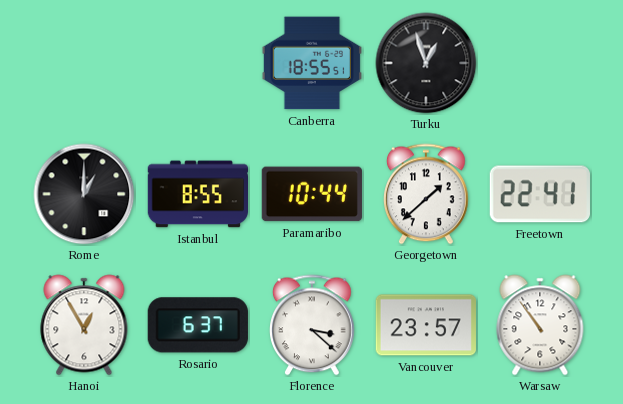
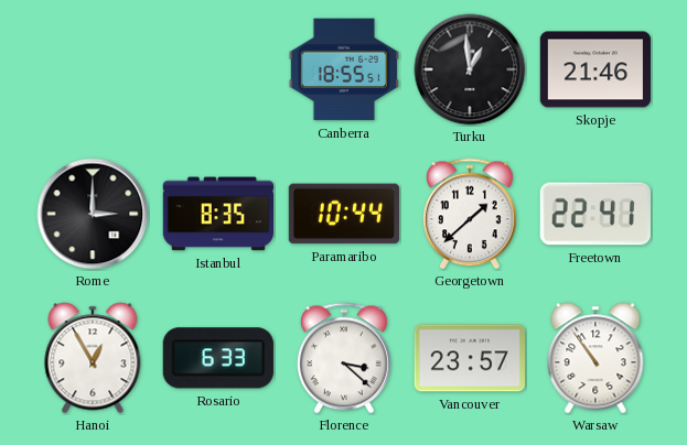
Turku: 12:57 -> 12:59 (470, 69)
Skopje: none -> 21:46 (594, 69)
Rome: 1:00 -> 3:00 (93, 214)
Istanbul: 8:55 -> 8:35 (217, 214)
Rosario: 6:37 -> 6:33 (218, 358)
